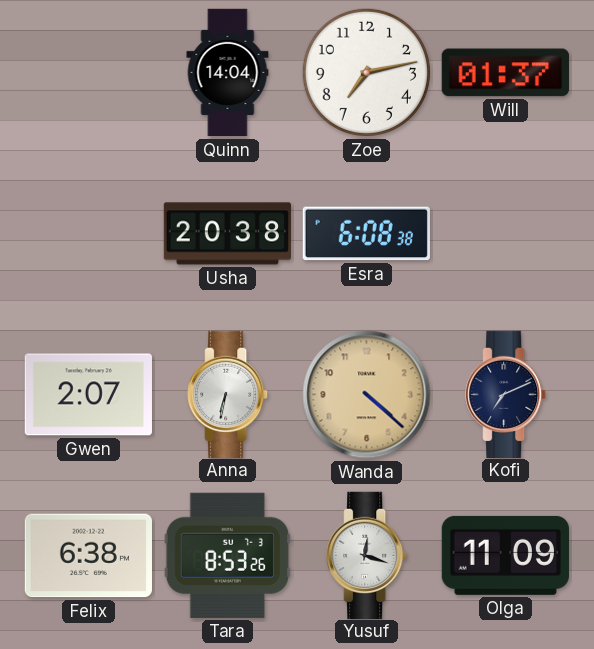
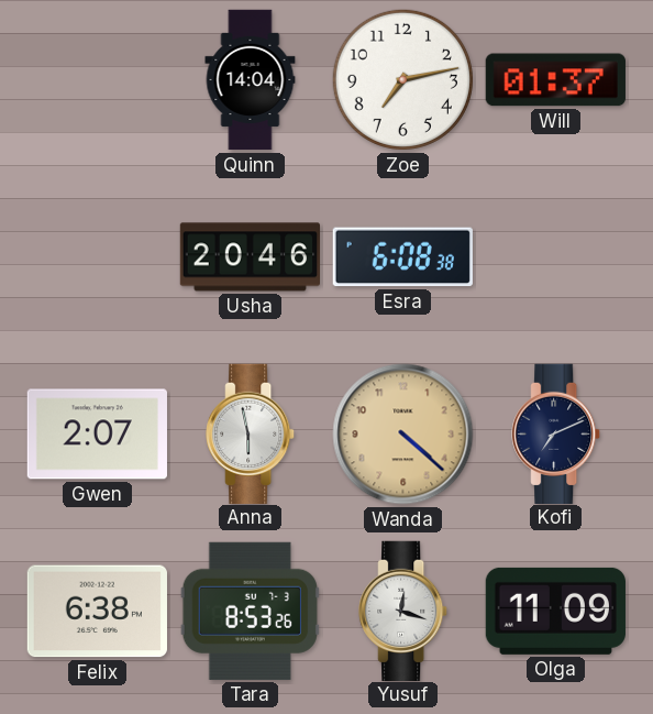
Usha: 20:38 -> 20:46 (250, 257)
Anna: 6:32 -> 5:58 (251, 433)
